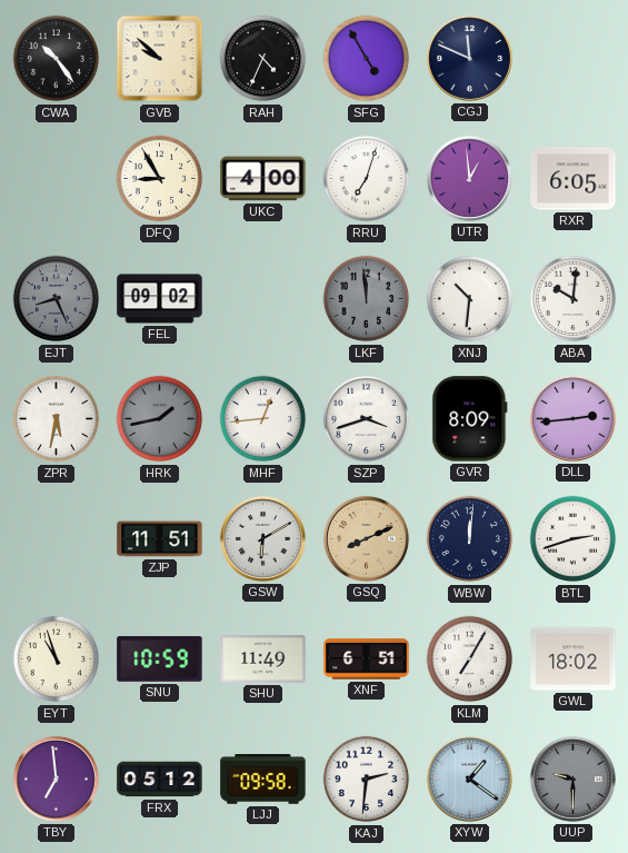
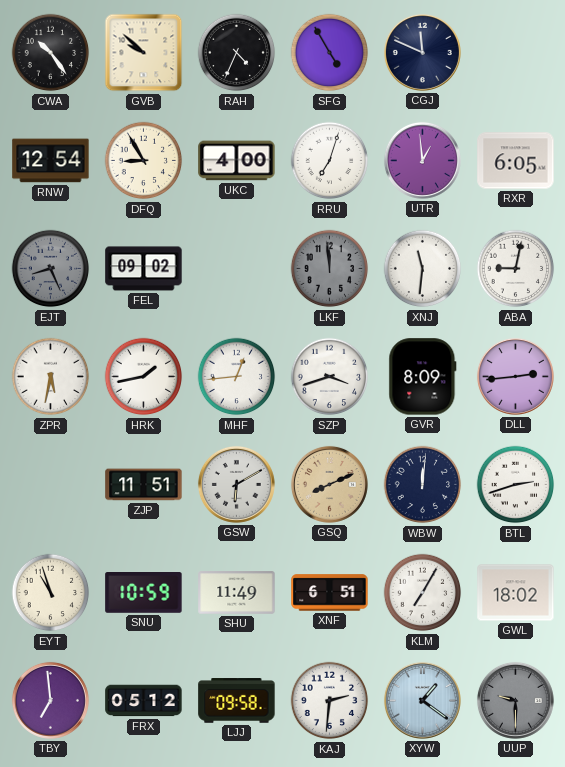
RNW: none -> 12:54 (51, 161)
XNJ: 10:31 -> 11:31 (423, 269)
ABA: 10:01 -> 9:02 (516, 269)
HRK dial: grey -> white (144, 377)
